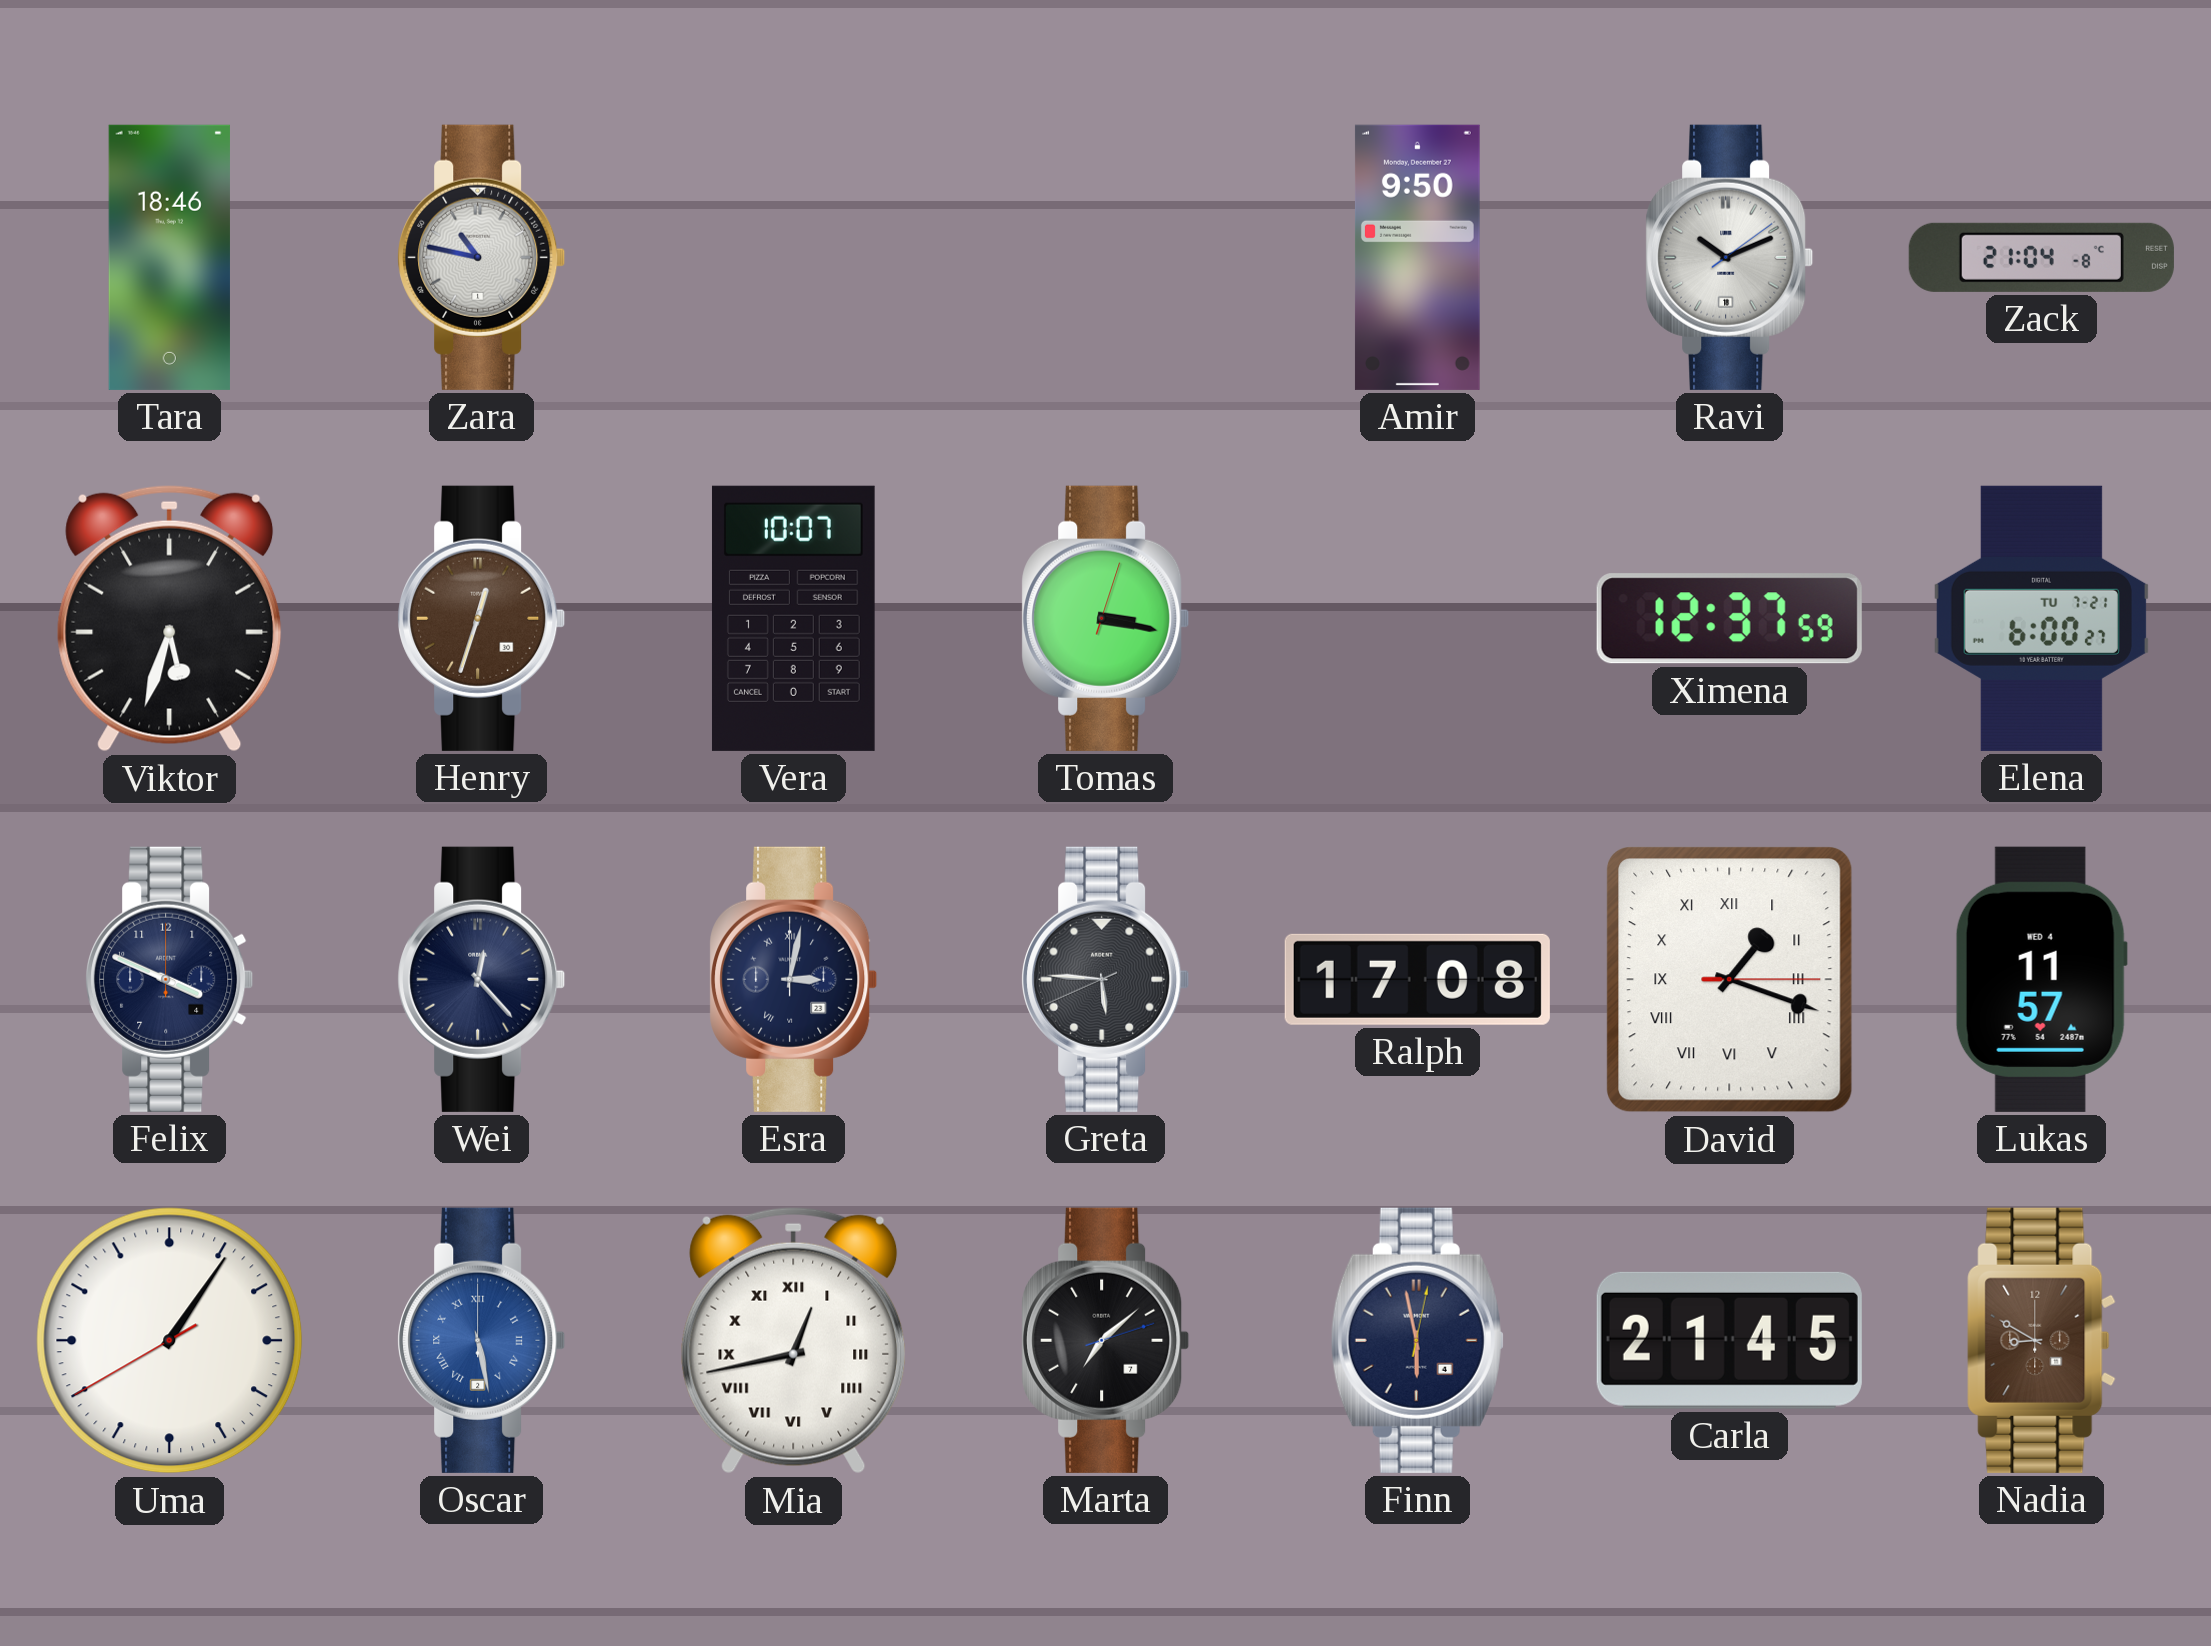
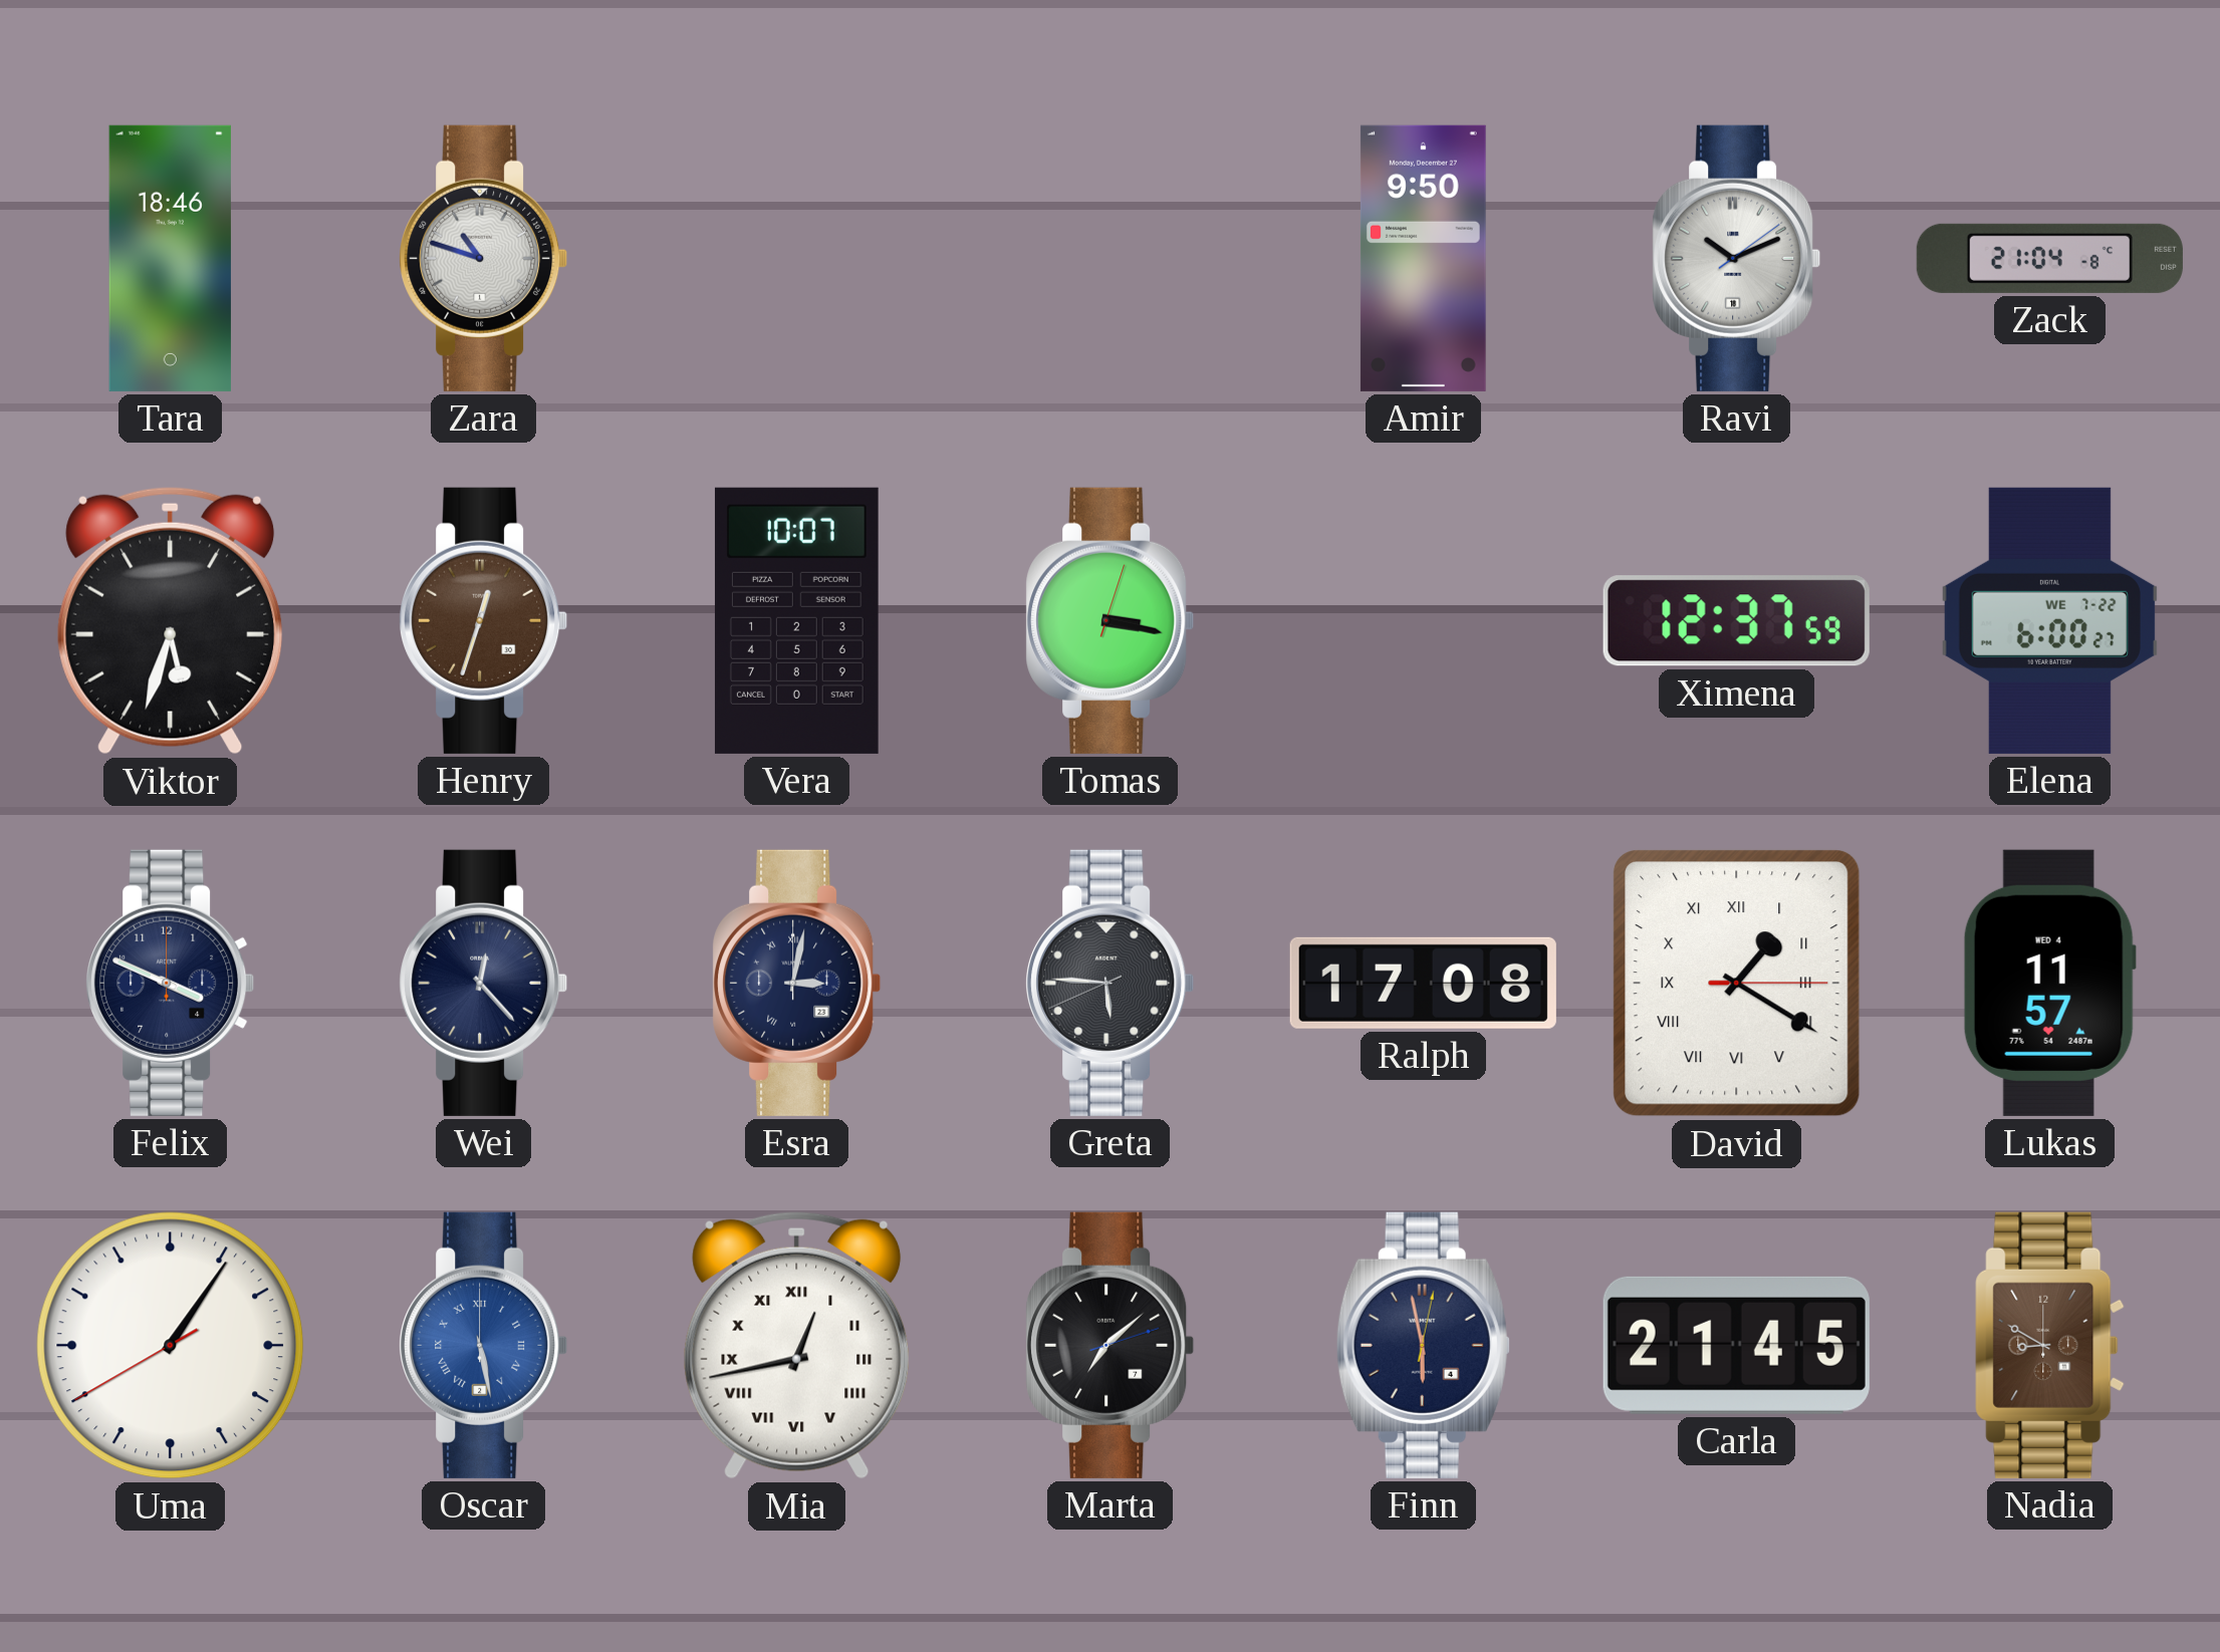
Zara: 10:47 -> 10:48 (484, 258)
Elena date: TU 7-21 -> WE 7-22 (2049, 620)
David: 1:18 -> 1:20 (1737, 984)
